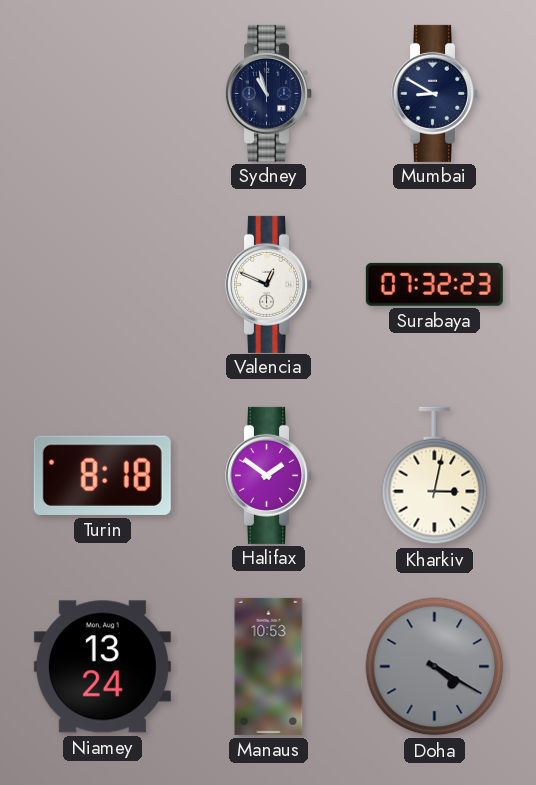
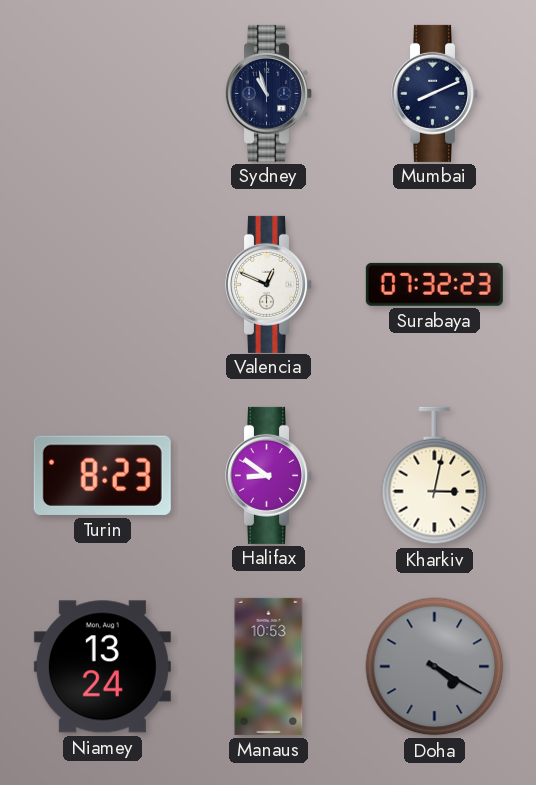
Mumbai: 8:50 -> 8:11 (435, 93)
Turin: 8:18 -> 8:23 (102, 475)
Halifax: 1:51 -> 8:51 (269, 475)
